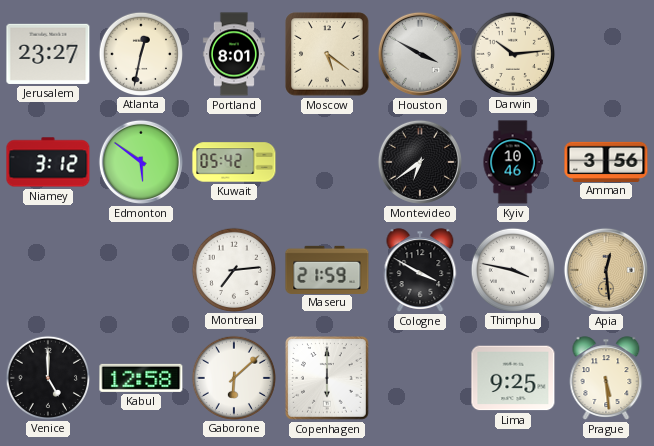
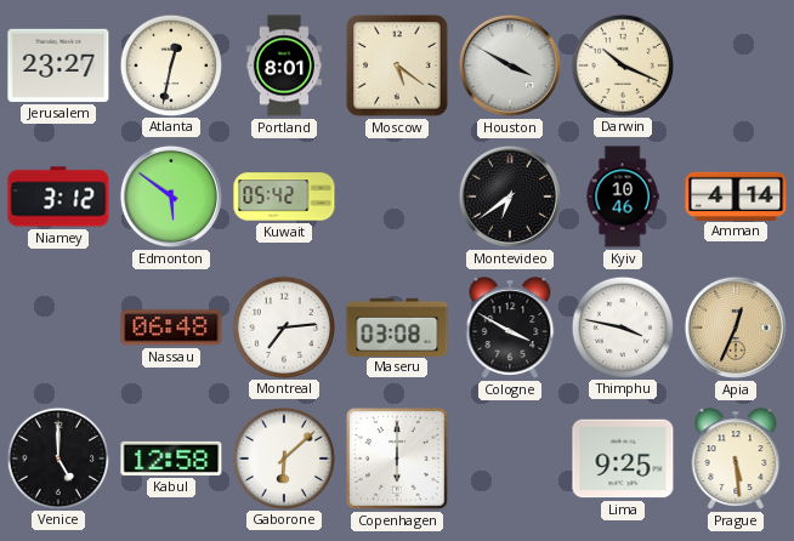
Darwin: 10:14 -> 10:19 (622, 64)
Amman: 3:56 -> 4:14 (736, 195)
Nassau: none -> 06:48 (171, 328)
Maseru: 21:59 -> 03:08 (397, 326)
Apia: 12:29 -> 12:34 (736, 328)
